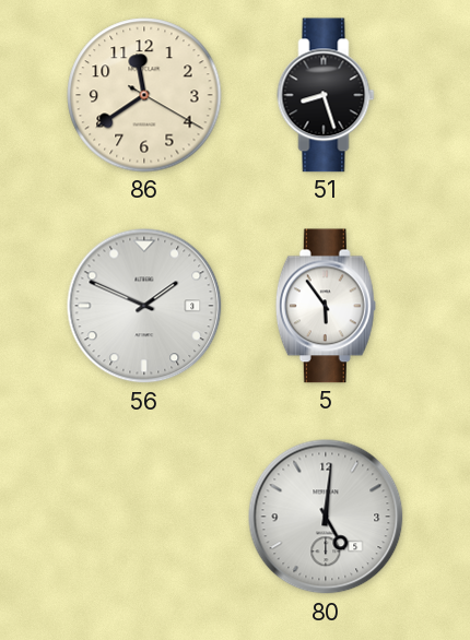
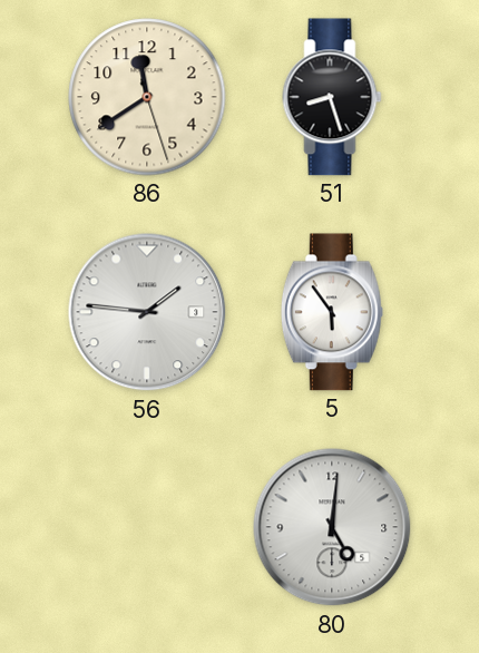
86: 11:39:20 -> 11:39:27 (147, 97)
56: 1:49 -> 1:46 (147, 312)
